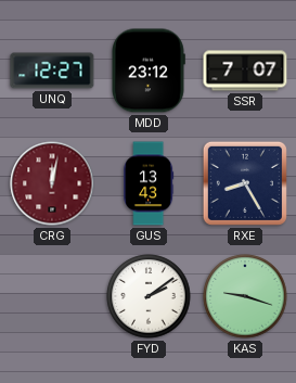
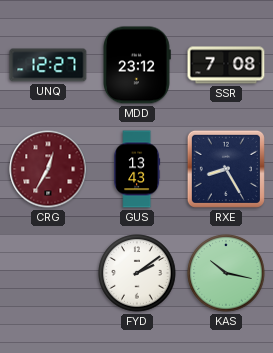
SSR: 7:07 -> 7:08 (226, 65)
CRG: 12:02 -> 12:35 (48, 169)
KAS: 9:18 -> 10:17 (226, 273)
